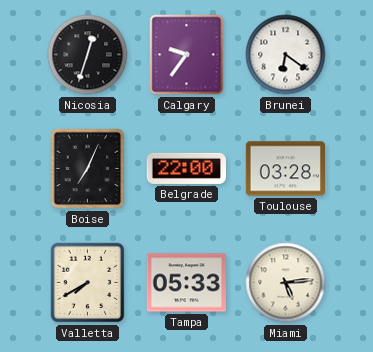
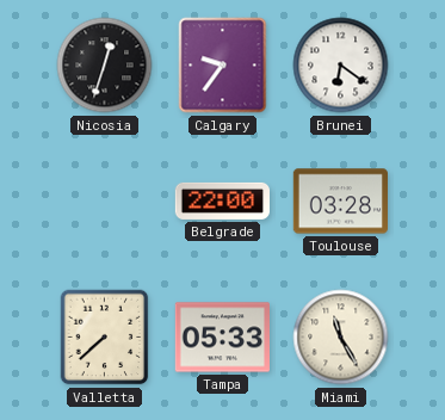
Boise: 7:04 -> none (88, 169)
Valletta: 7:40 -> 7:38 (105, 338)
Miami: 5:14 -> 11:25 (341, 338)
